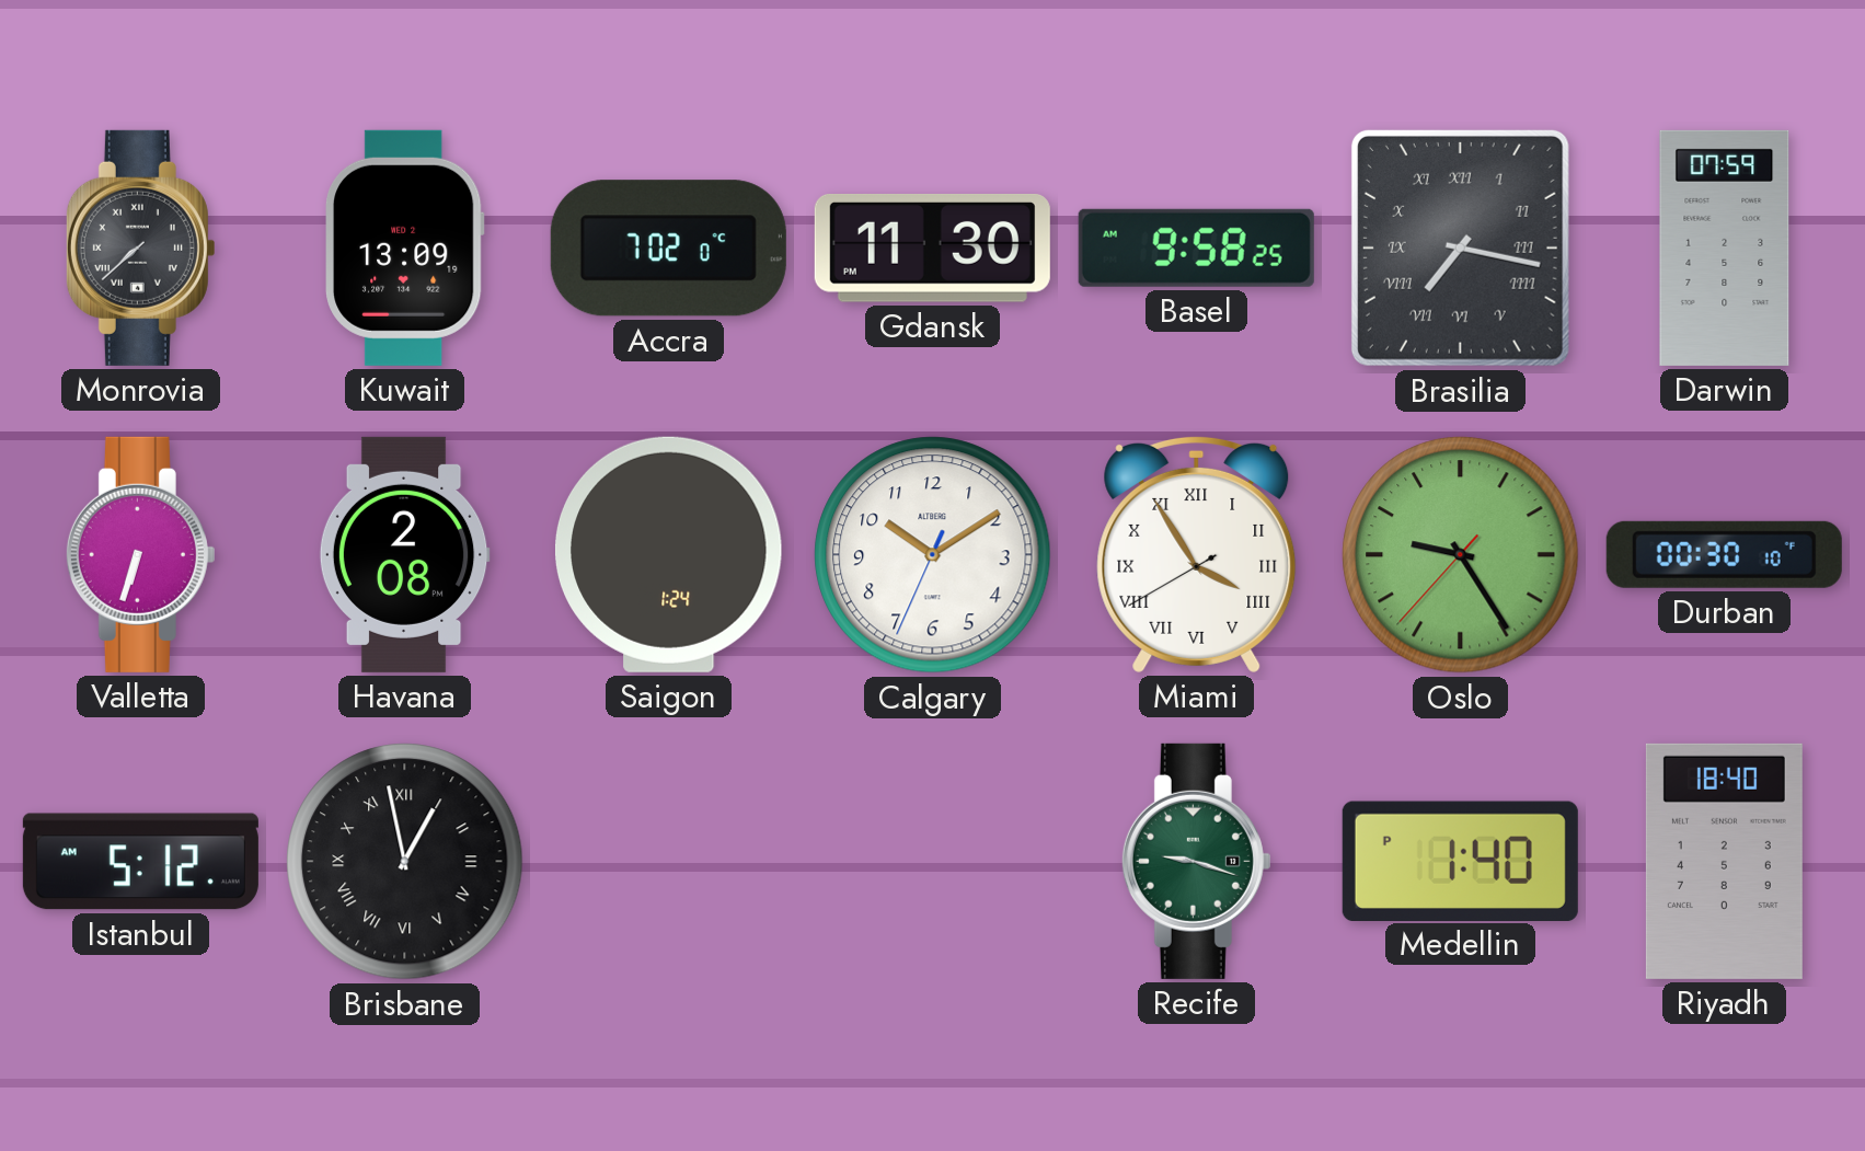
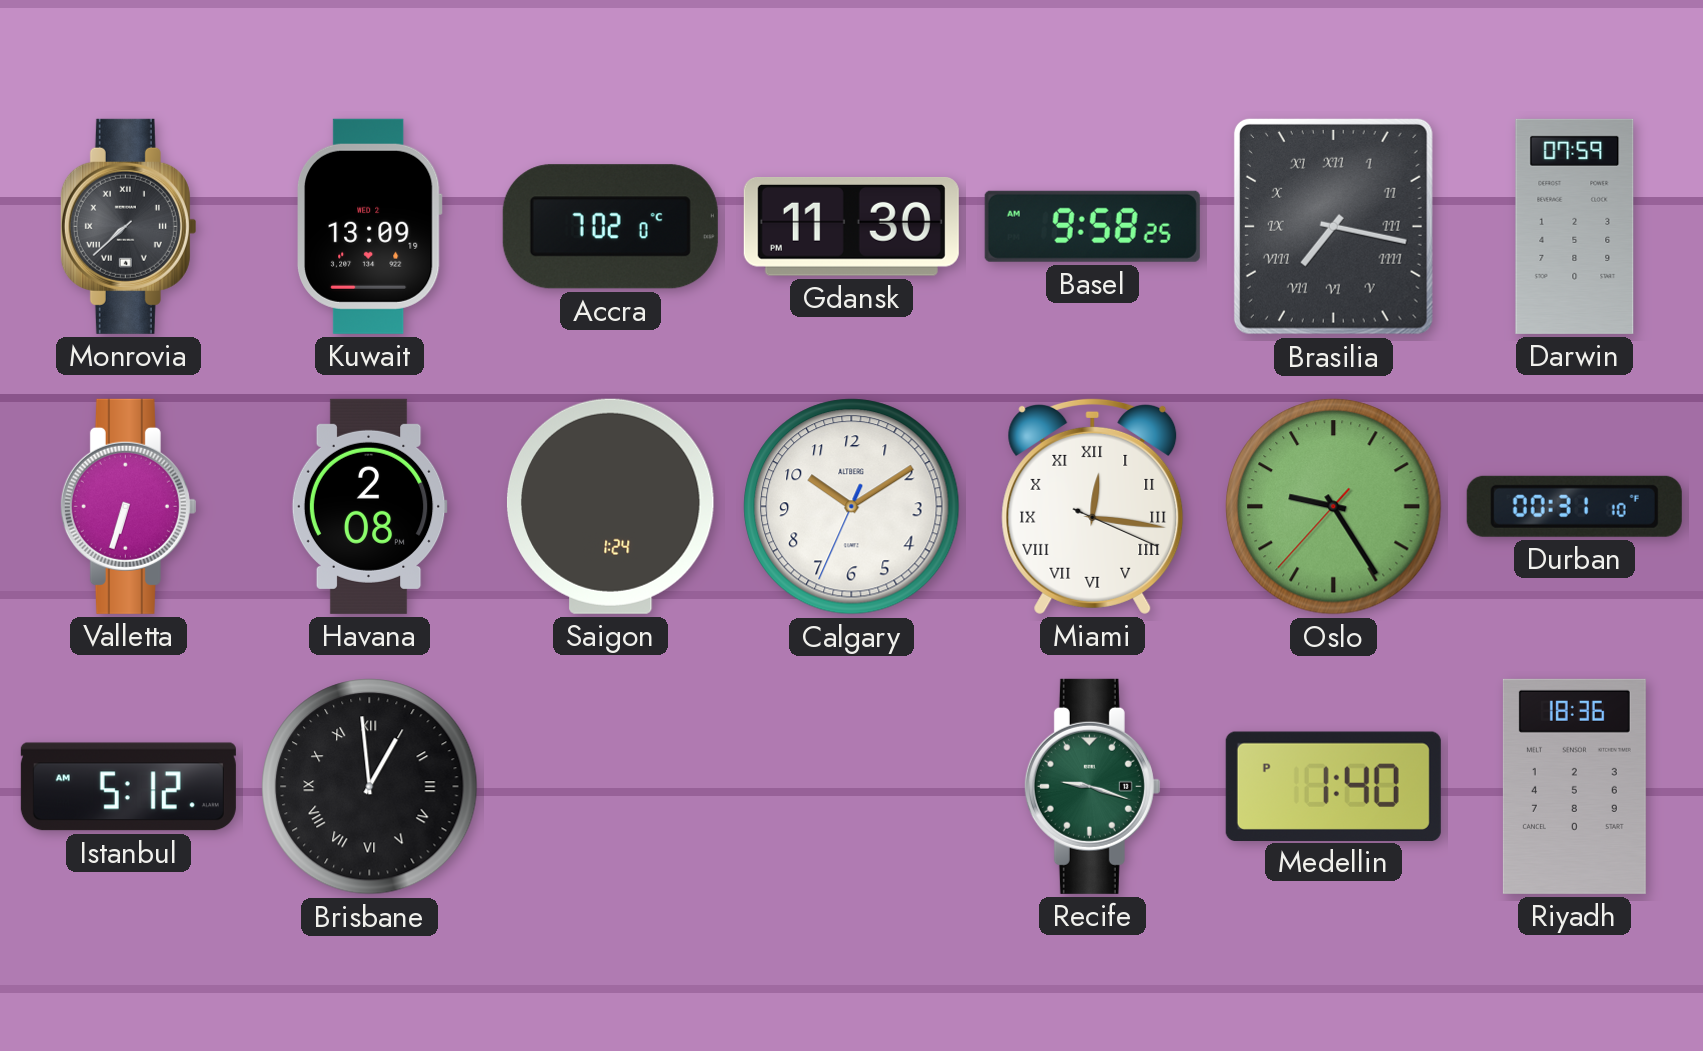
Miami: 3:54 -> 12:16 (1093, 506)
Durban: 00:30 -> 00:31 (1574, 506)
Brisbane: 12:58 -> 12:59 (370, 787)
Riyadh: 18:40 -> 18:36 (1574, 786)
